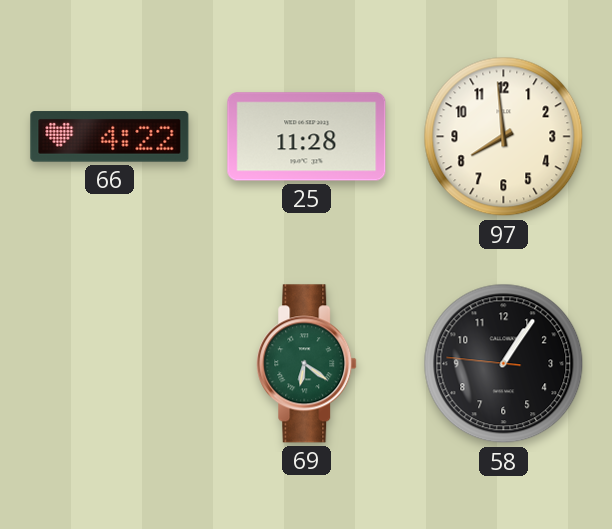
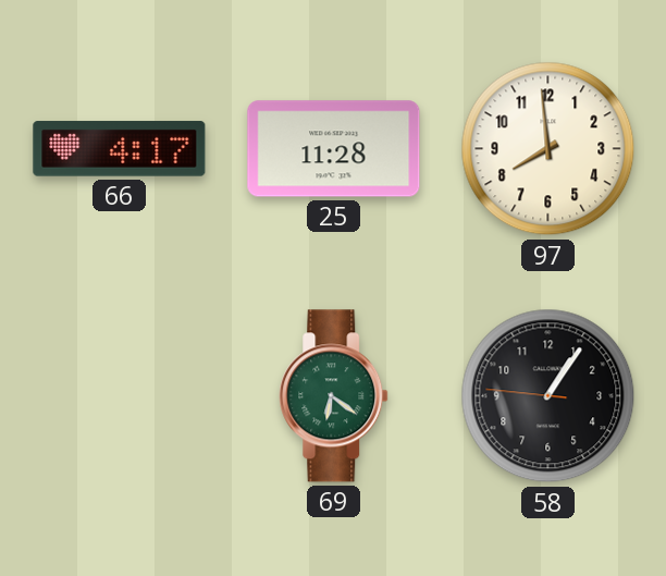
66: 4:22 -> 4:17 (120, 149)
